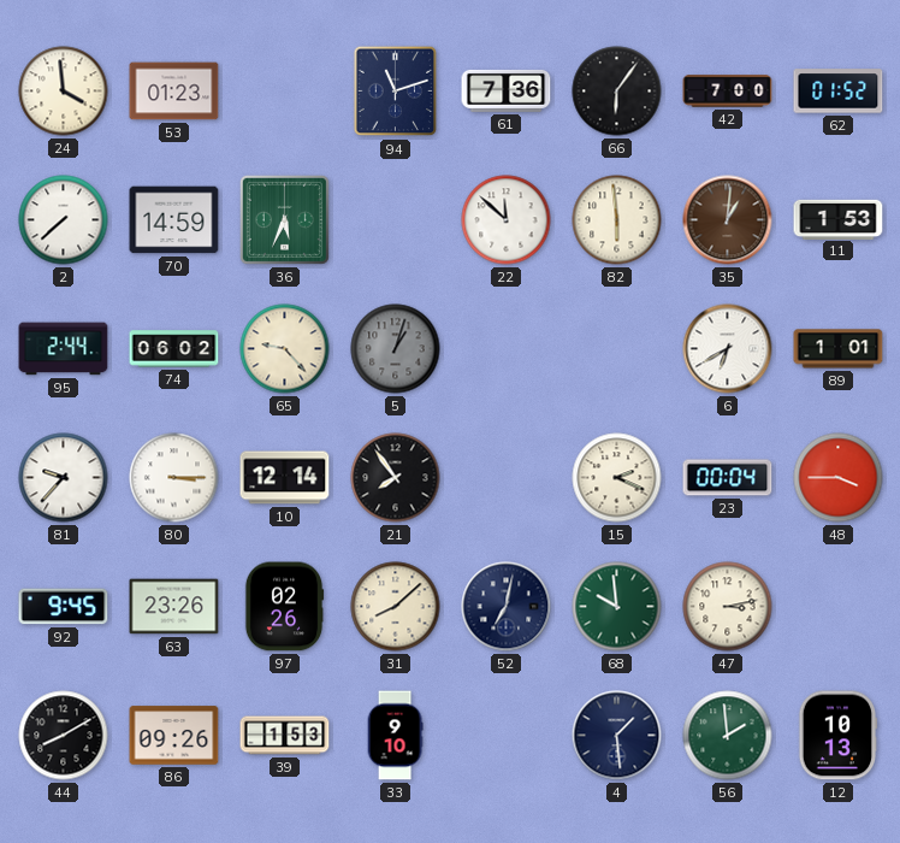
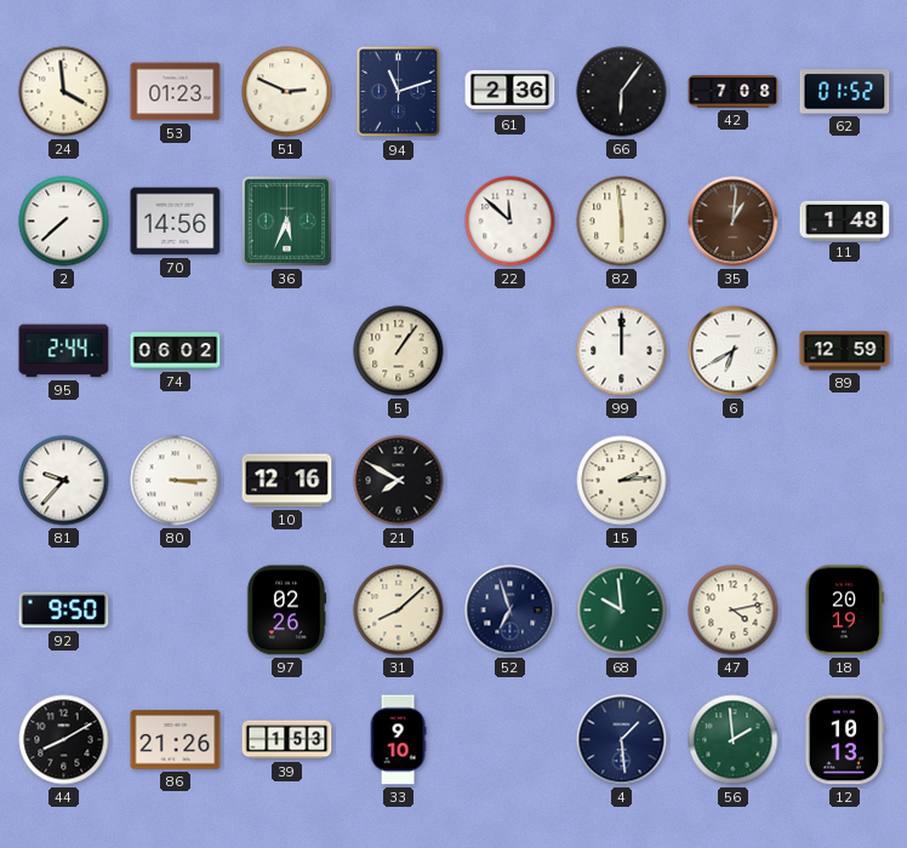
51: none -> 2:49 (287, 92)
61: 7:36 -> 2:36 (510, 91)
42: 7:00 -> 7:08 (734, 92)
70: 14:59 -> 14:56 (176, 222)
11: 1:53 -> 1:48 (845, 220)
65: 9:23 -> none (285, 349)
5: 1:03 -> 1:06 (399, 351)
5 dial: grey -> cream (399, 351)
99: none -> 12:00 (622, 351)
89: 1:01 -> 12:59 (845, 351)
10: 12:14 -> 12:16 (287, 481)
21: 7:54 -> 7:50 (399, 481)
15: 2:19 -> 2:14 (622, 481)
23: 00:04 -> none (728, 478)
48: 3:45 -> none (839, 478)
92: 9:45 -> 9:50 (64, 611)
63: 23:26 -> none (174, 607)
52: 7:02 -> 6:57 (510, 611)
47: 3:13 -> 4:13 (734, 611)
18: none -> 20:19 (844, 611)
86: 09:26 -> 21:26 (176, 740)
